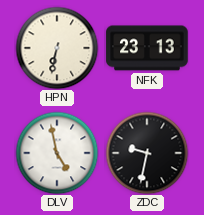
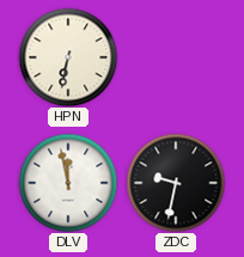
NFK: 23:13 -> none (147, 48)
DLV: 4:58 -> 11:58 (68, 183)
